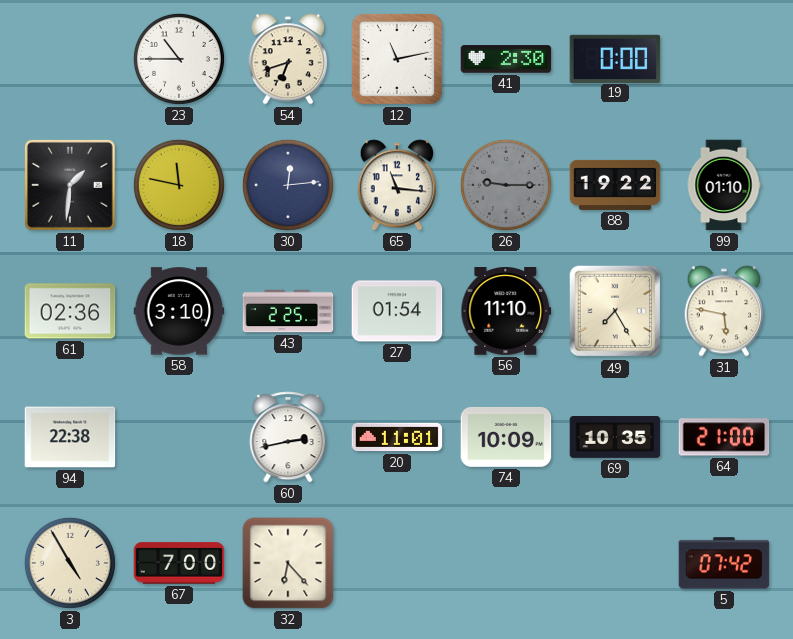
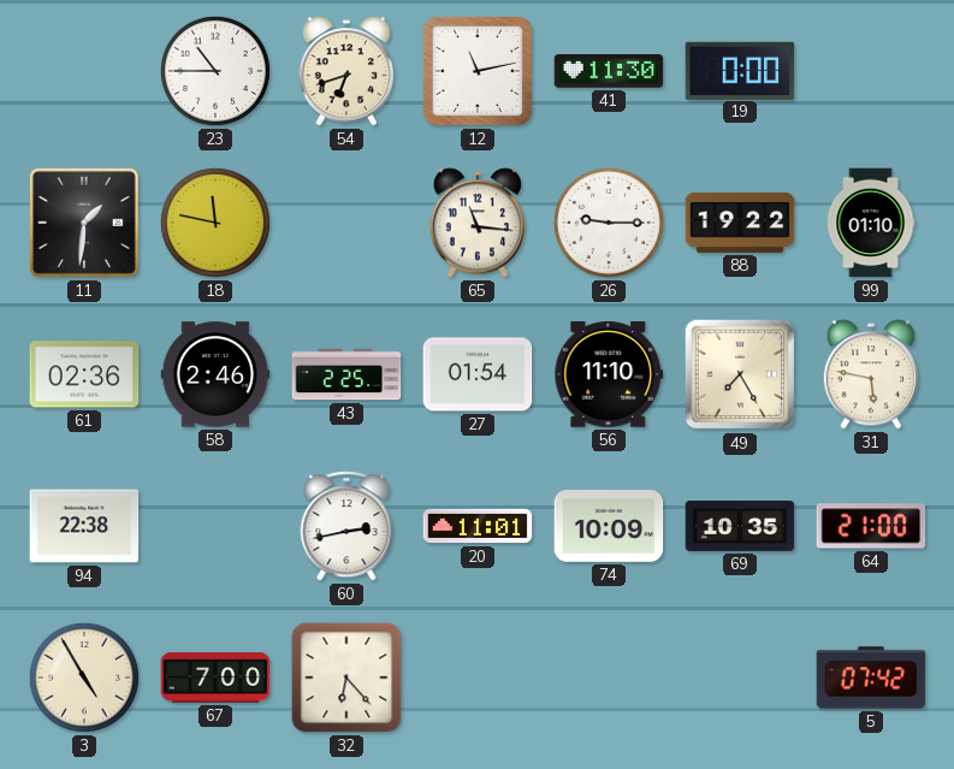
41: 2:30 -> 11:30 (609, 71)
30: 12:14 -> none (288, 185)
26 dial: grey -> white (609, 223)
58: 3:10 -> 2:46 (215, 374)
